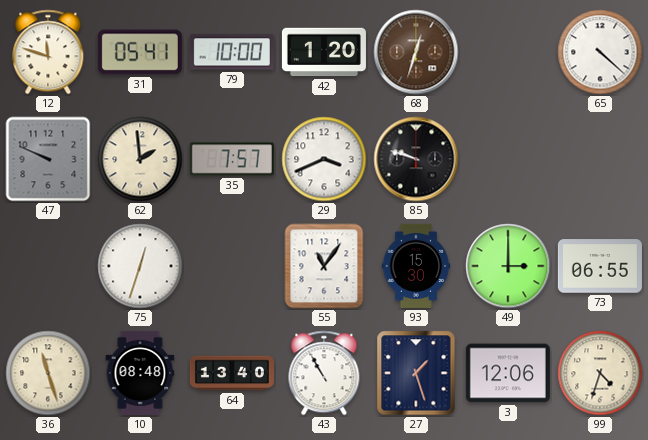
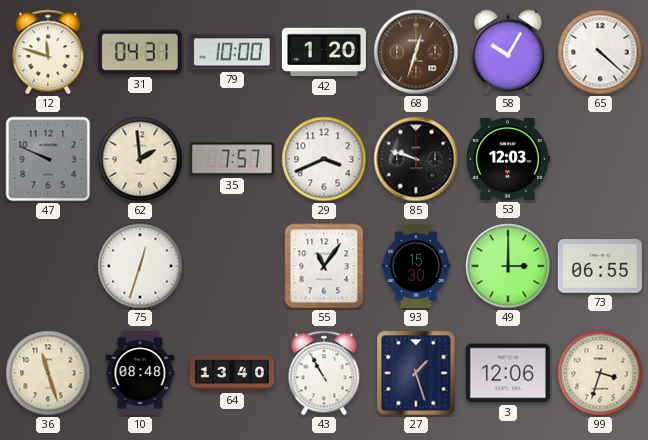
31: 05:41 -> 04:31 (140, 52)
58: none -> 10:05 (508, 52)
53: none -> 12:03 (507, 159)
99: 4:33 -> 3:33 (600, 373)
